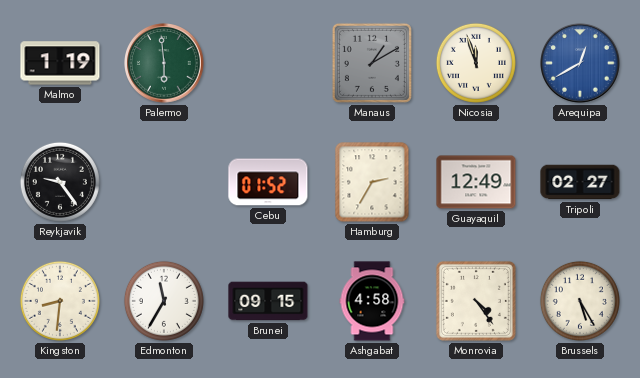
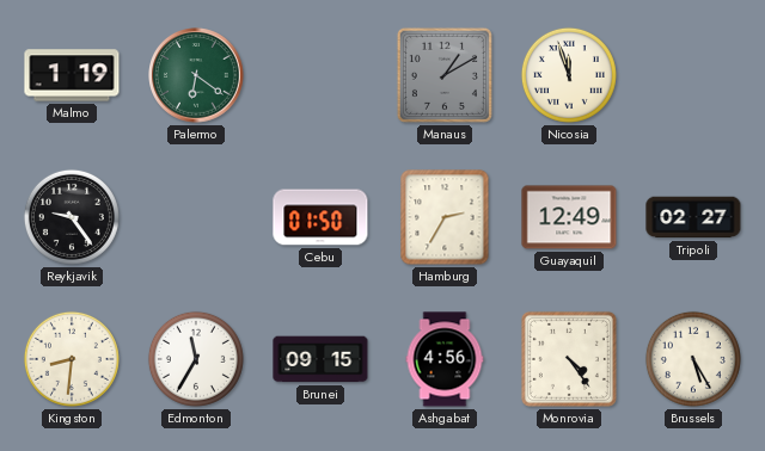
Palermo: 5:59 -> 6:21 (196, 75)
Arequipa: 12:40 -> none (580, 63)
Cebu: 01:52 -> 01:50 (320, 217)
Ashgabat: 4:58 -> 4:56 (445, 359)
